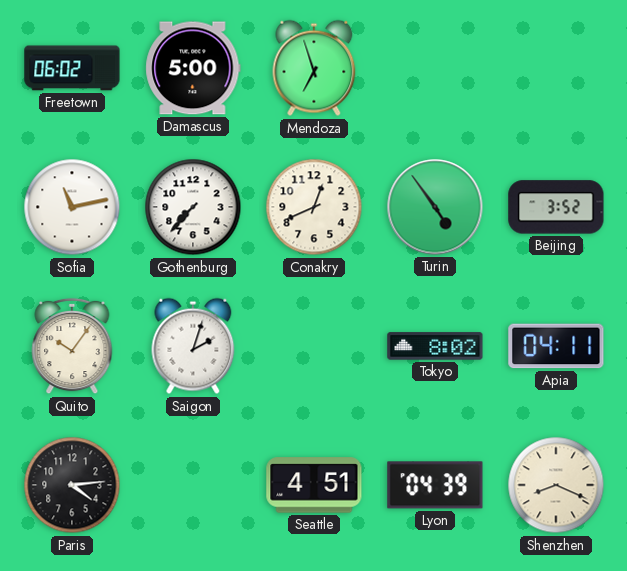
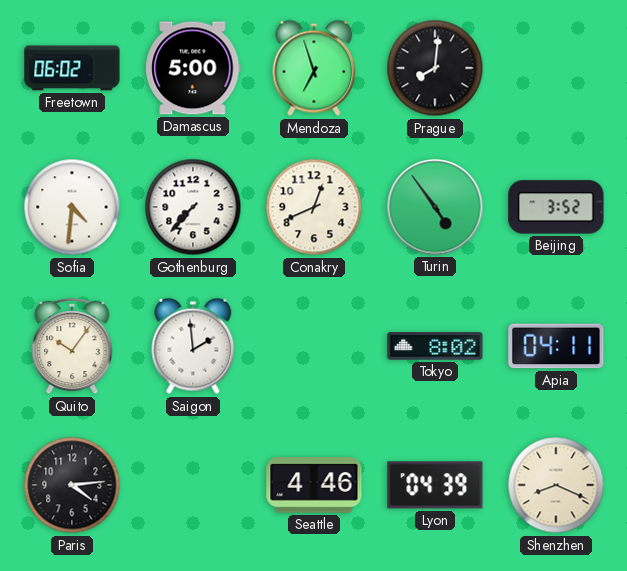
Prague: none -> 8:01 (435, 68)
Sofia: 11:13 -> 4:31 (72, 207)
Saigon: 2:03 -> 1:59 (193, 346)
Seattle: 4:51 -> 4:46 (314, 485)
